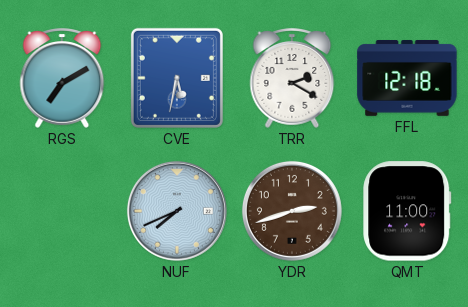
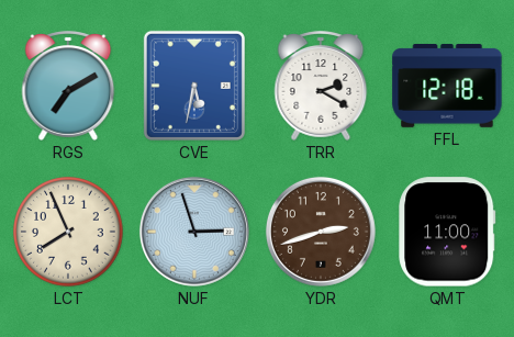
LCT: none -> 7:56 (68, 232)
NUF: 7:41 -> 2:57 (194, 232)
